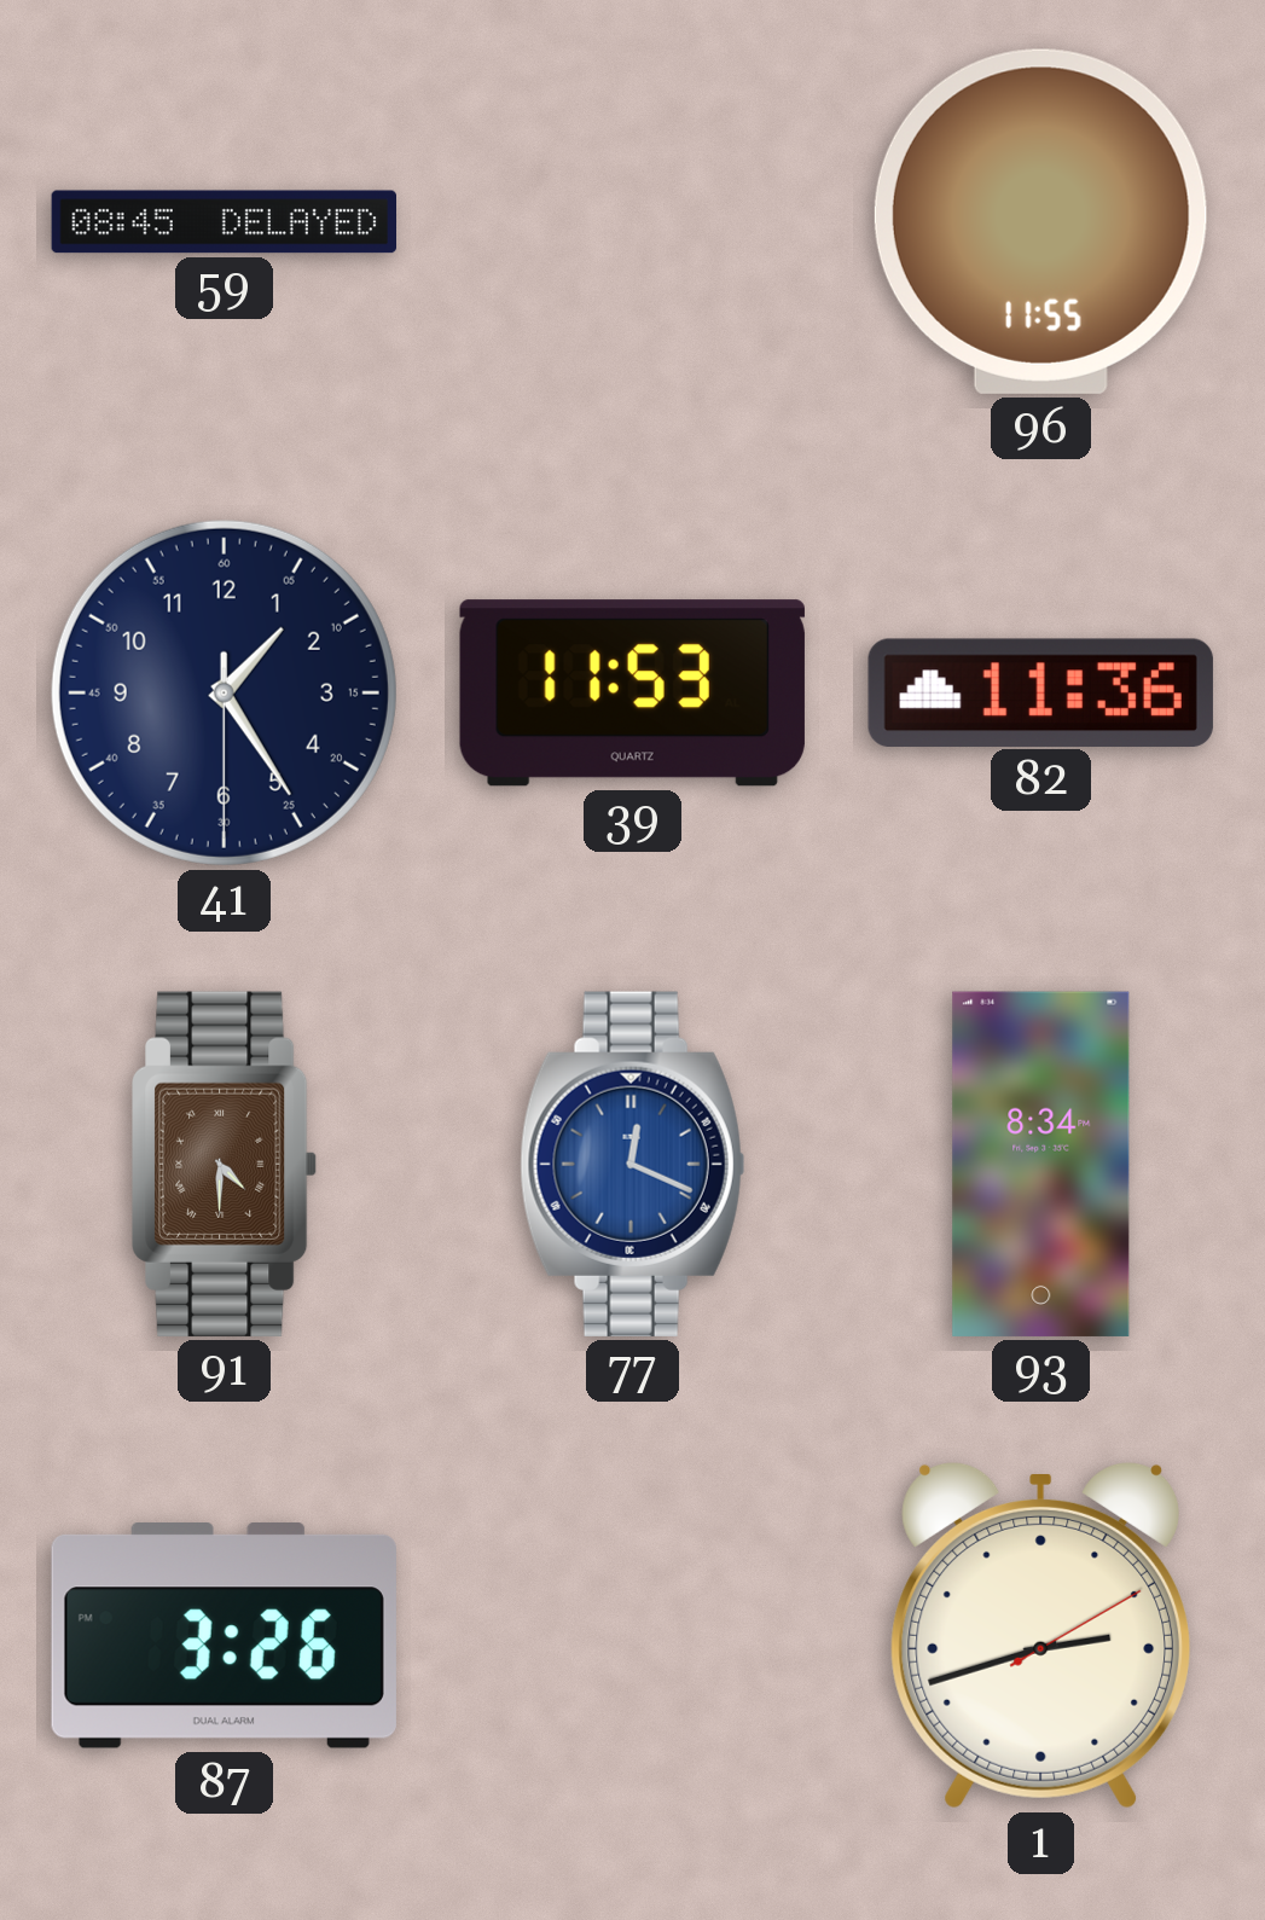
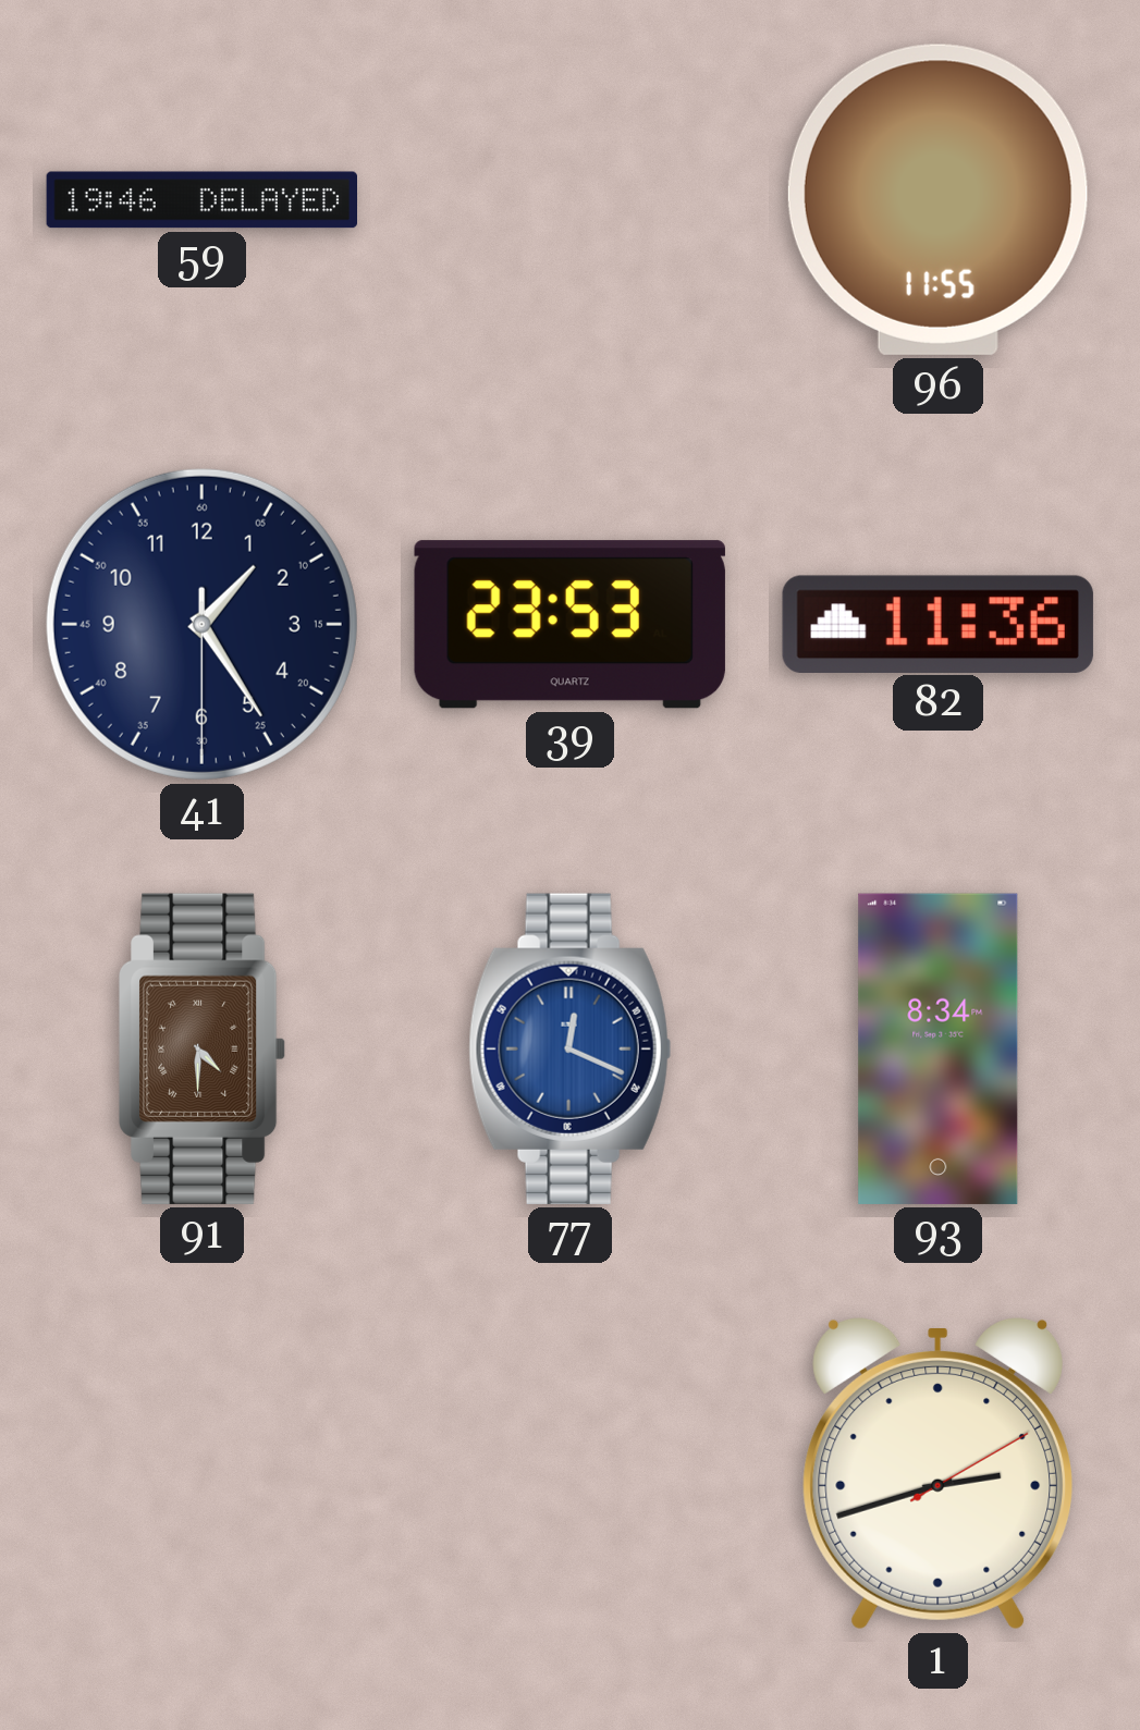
59: 08:45 -> 19:46 (201, 200)
39: 11:53 -> 23:53 (569, 625)
87: 3:26 -> none (224, 1636)
